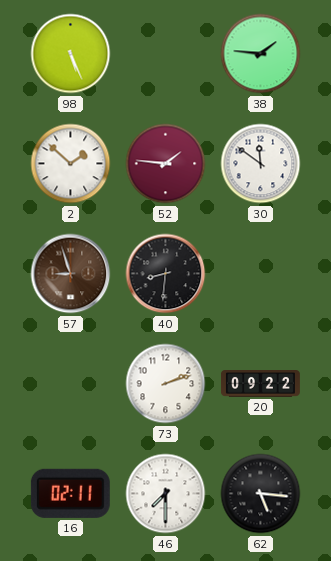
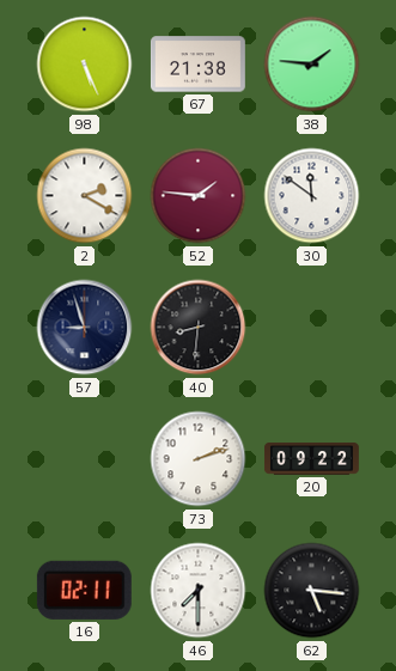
67: none -> 21:38 (197, 65)
2: 1:52 -> 2:20 (85, 196)
57 dial: brown -> navy (85, 328)
